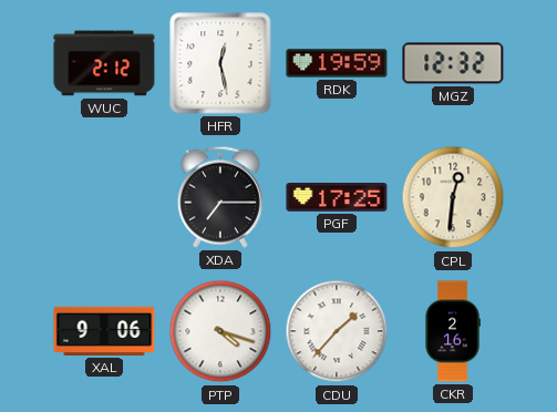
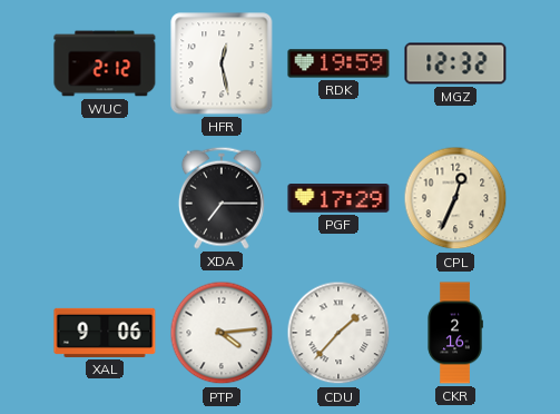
PGF: 17:25 -> 17:29 (338, 199)
CPL: 12:31 -> 12:34 (455, 198)
PTP: 4:18 -> 4:14 (222, 333)
